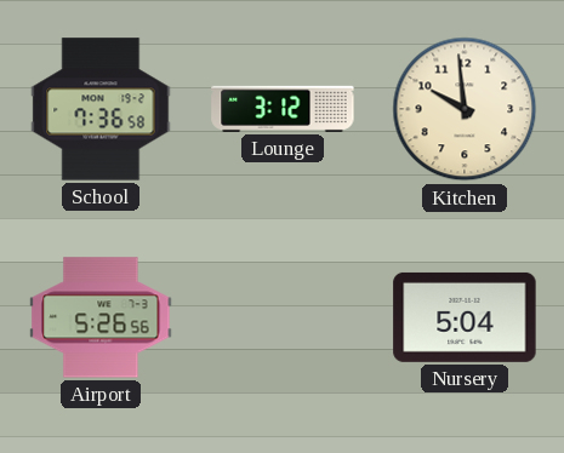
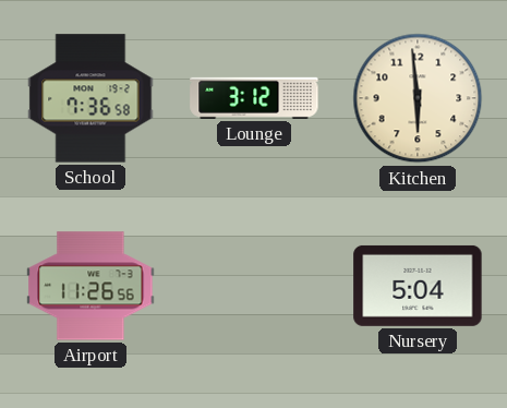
Kitchen: 9:59 -> 5:59 (418, 98)
Airport: 5:26 -> 11:26 (90, 286)
